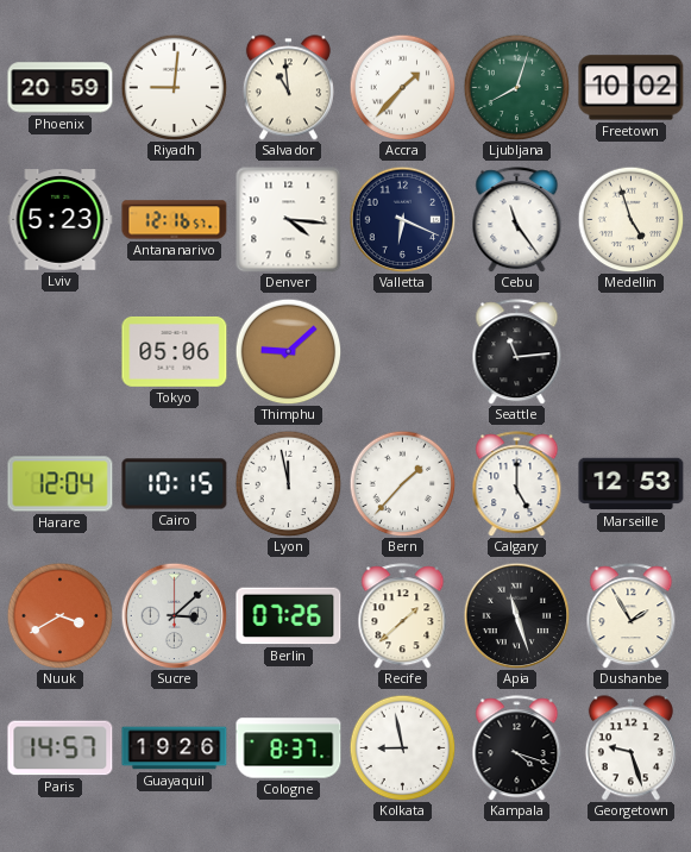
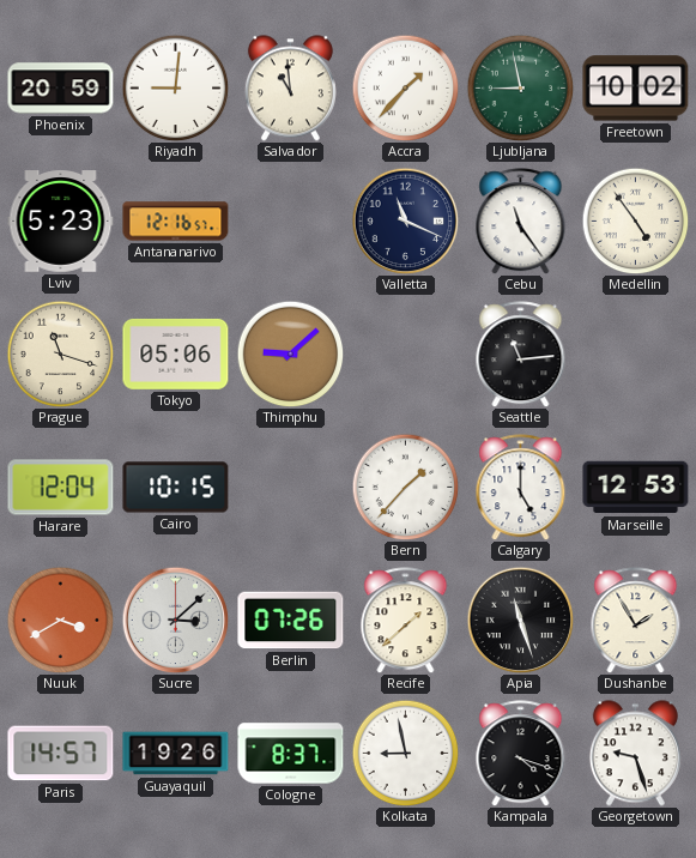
Ljubljana: 8:03 -> 8:58 (520, 87)
Denver: 4:16 -> none (288, 219)
Valletta: 6:19 -> 11:19 (405, 220)
Medellin: 4:57 -> 4:54 (635, 220)
Prague: none -> 11:18 (60, 354)
Lyon: 11:58 -> none (288, 483)
